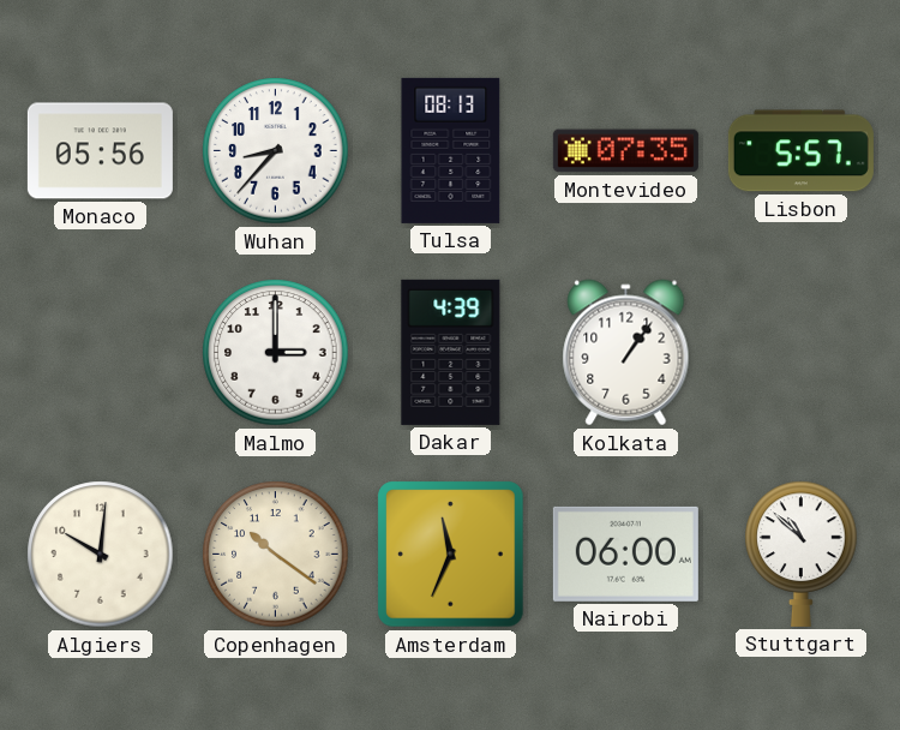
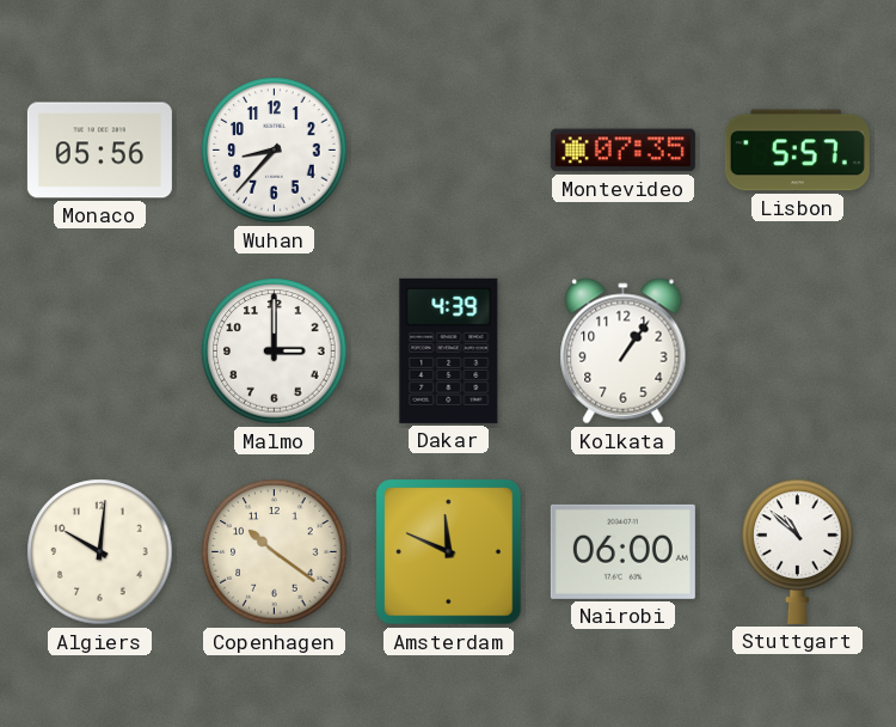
Tulsa: 08:13 -> none (451, 150)
Amsterdam: 11:34 -> 11:49 (449, 552)
